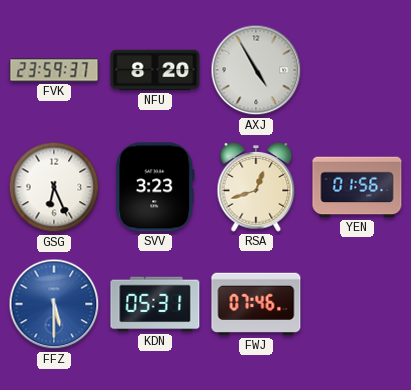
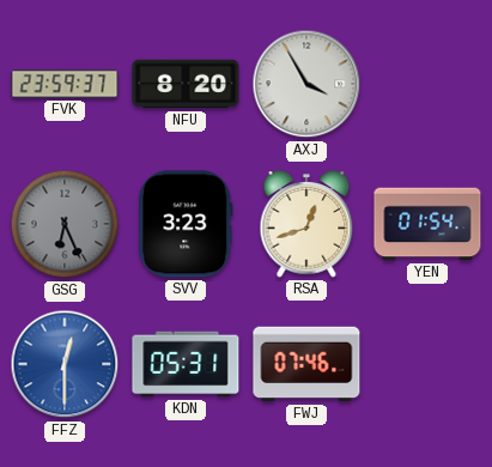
AXJ: 4:55 -> 3:55 (306, 84)
GSG dial: white -> grey (65, 224)
YEN: 01:56 -> 01:54 (427, 224)
FFZ: 5:30 -> 12:30 (65, 364)
